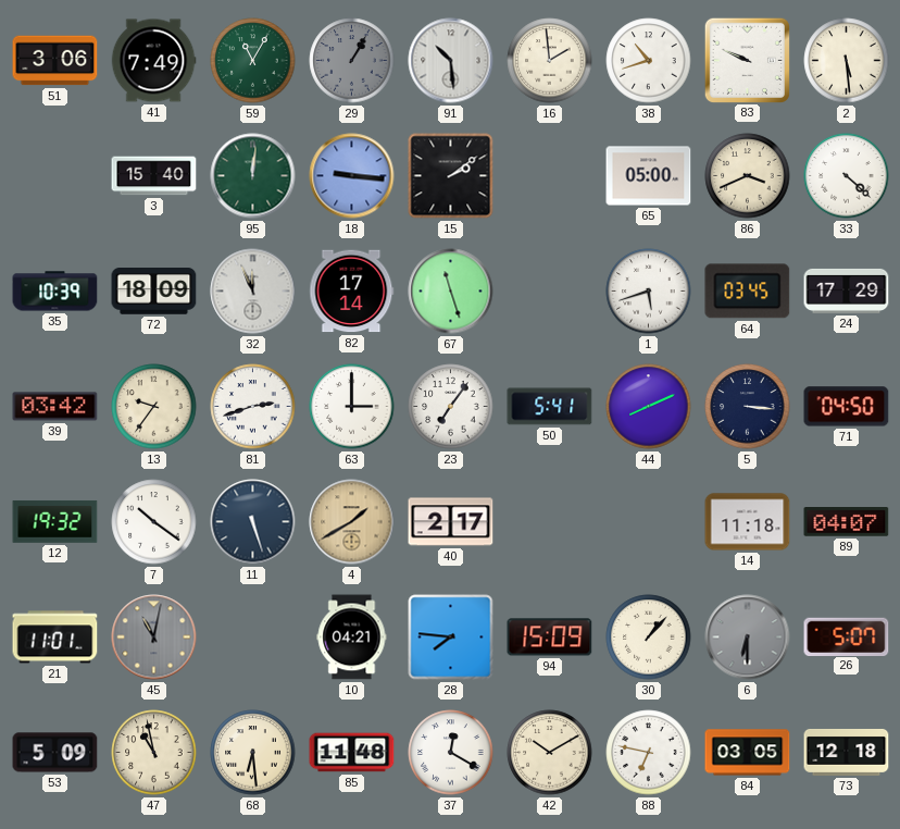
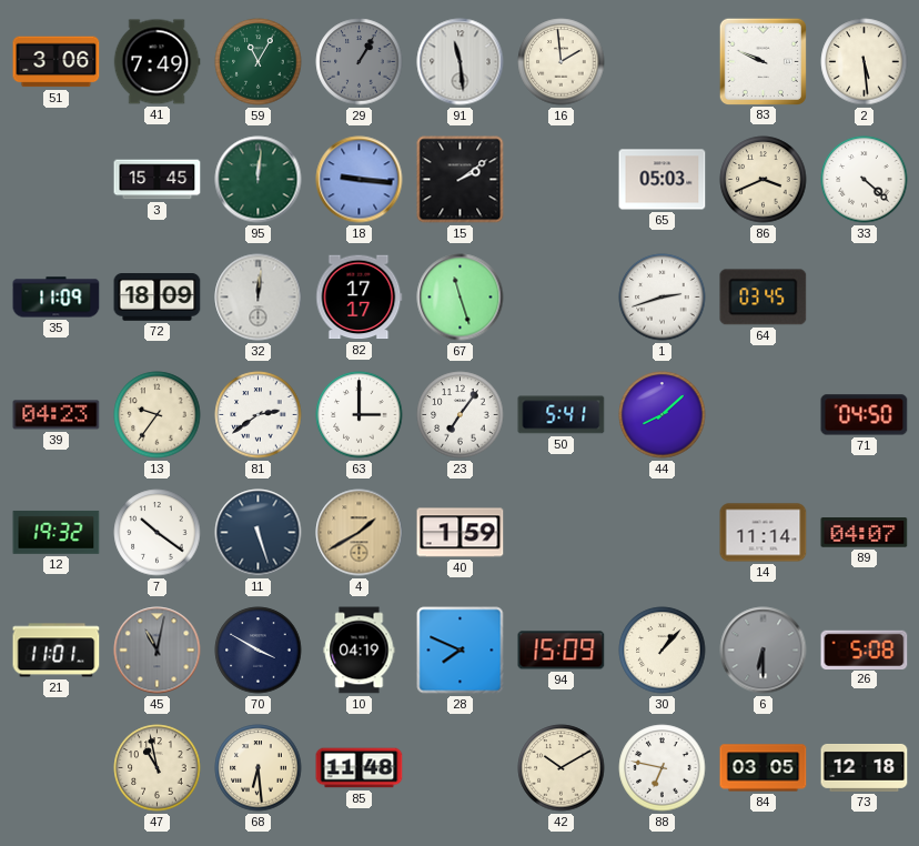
91: 10:29 -> 11:29 (461, 62)
38: 10:42 -> none (649, 61)
3: 15:40 -> 15:45 (158, 180)
65: 05:00 -> 05:03 (663, 180)
35: 10:39 -> 11:09 (57, 298)
32: 11:56 -> 12:01 (259, 298)
82: 17:14 -> 17:17 (360, 298)
1: 5:42 -> 2:42 (663, 298)
24: 17:29 -> none (847, 290)
39: 03:42 -> 04:23 (57, 415)
81: 2:42 -> 2:39 (259, 415)
44: 8:11 -> 8:08 (663, 415)
5: 3:16 -> none (748, 407)
40: 2:17 -> 1:59 (461, 533)
14: 11:18 -> 11:14 (764, 533)
70: none -> 3:50 (259, 651)
10: 04:21 -> 04:19 (360, 651)
28: 7:46 -> 7:49 (461, 651)
26: 5:07 -> 5:08 (865, 649)
53: 5:09 -> none (55, 753)
37: 12:20 -> none (451, 753)
